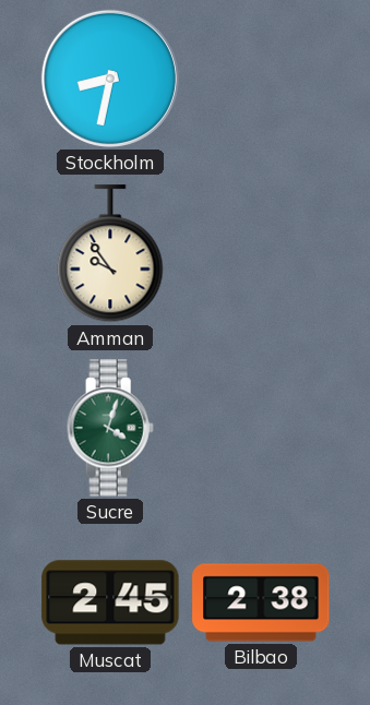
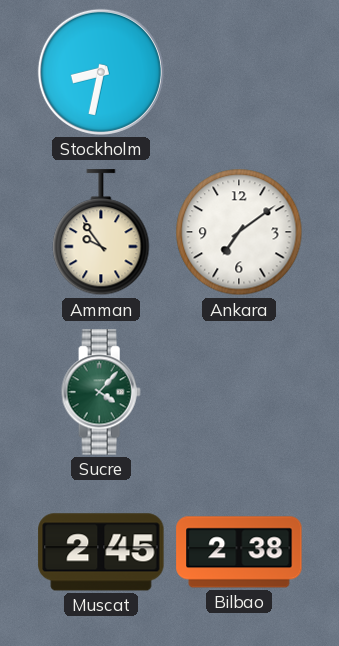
Ankara: none -> 7:09 (239, 232)
Sucre: 4:03 -> 4:07 (101, 392)
